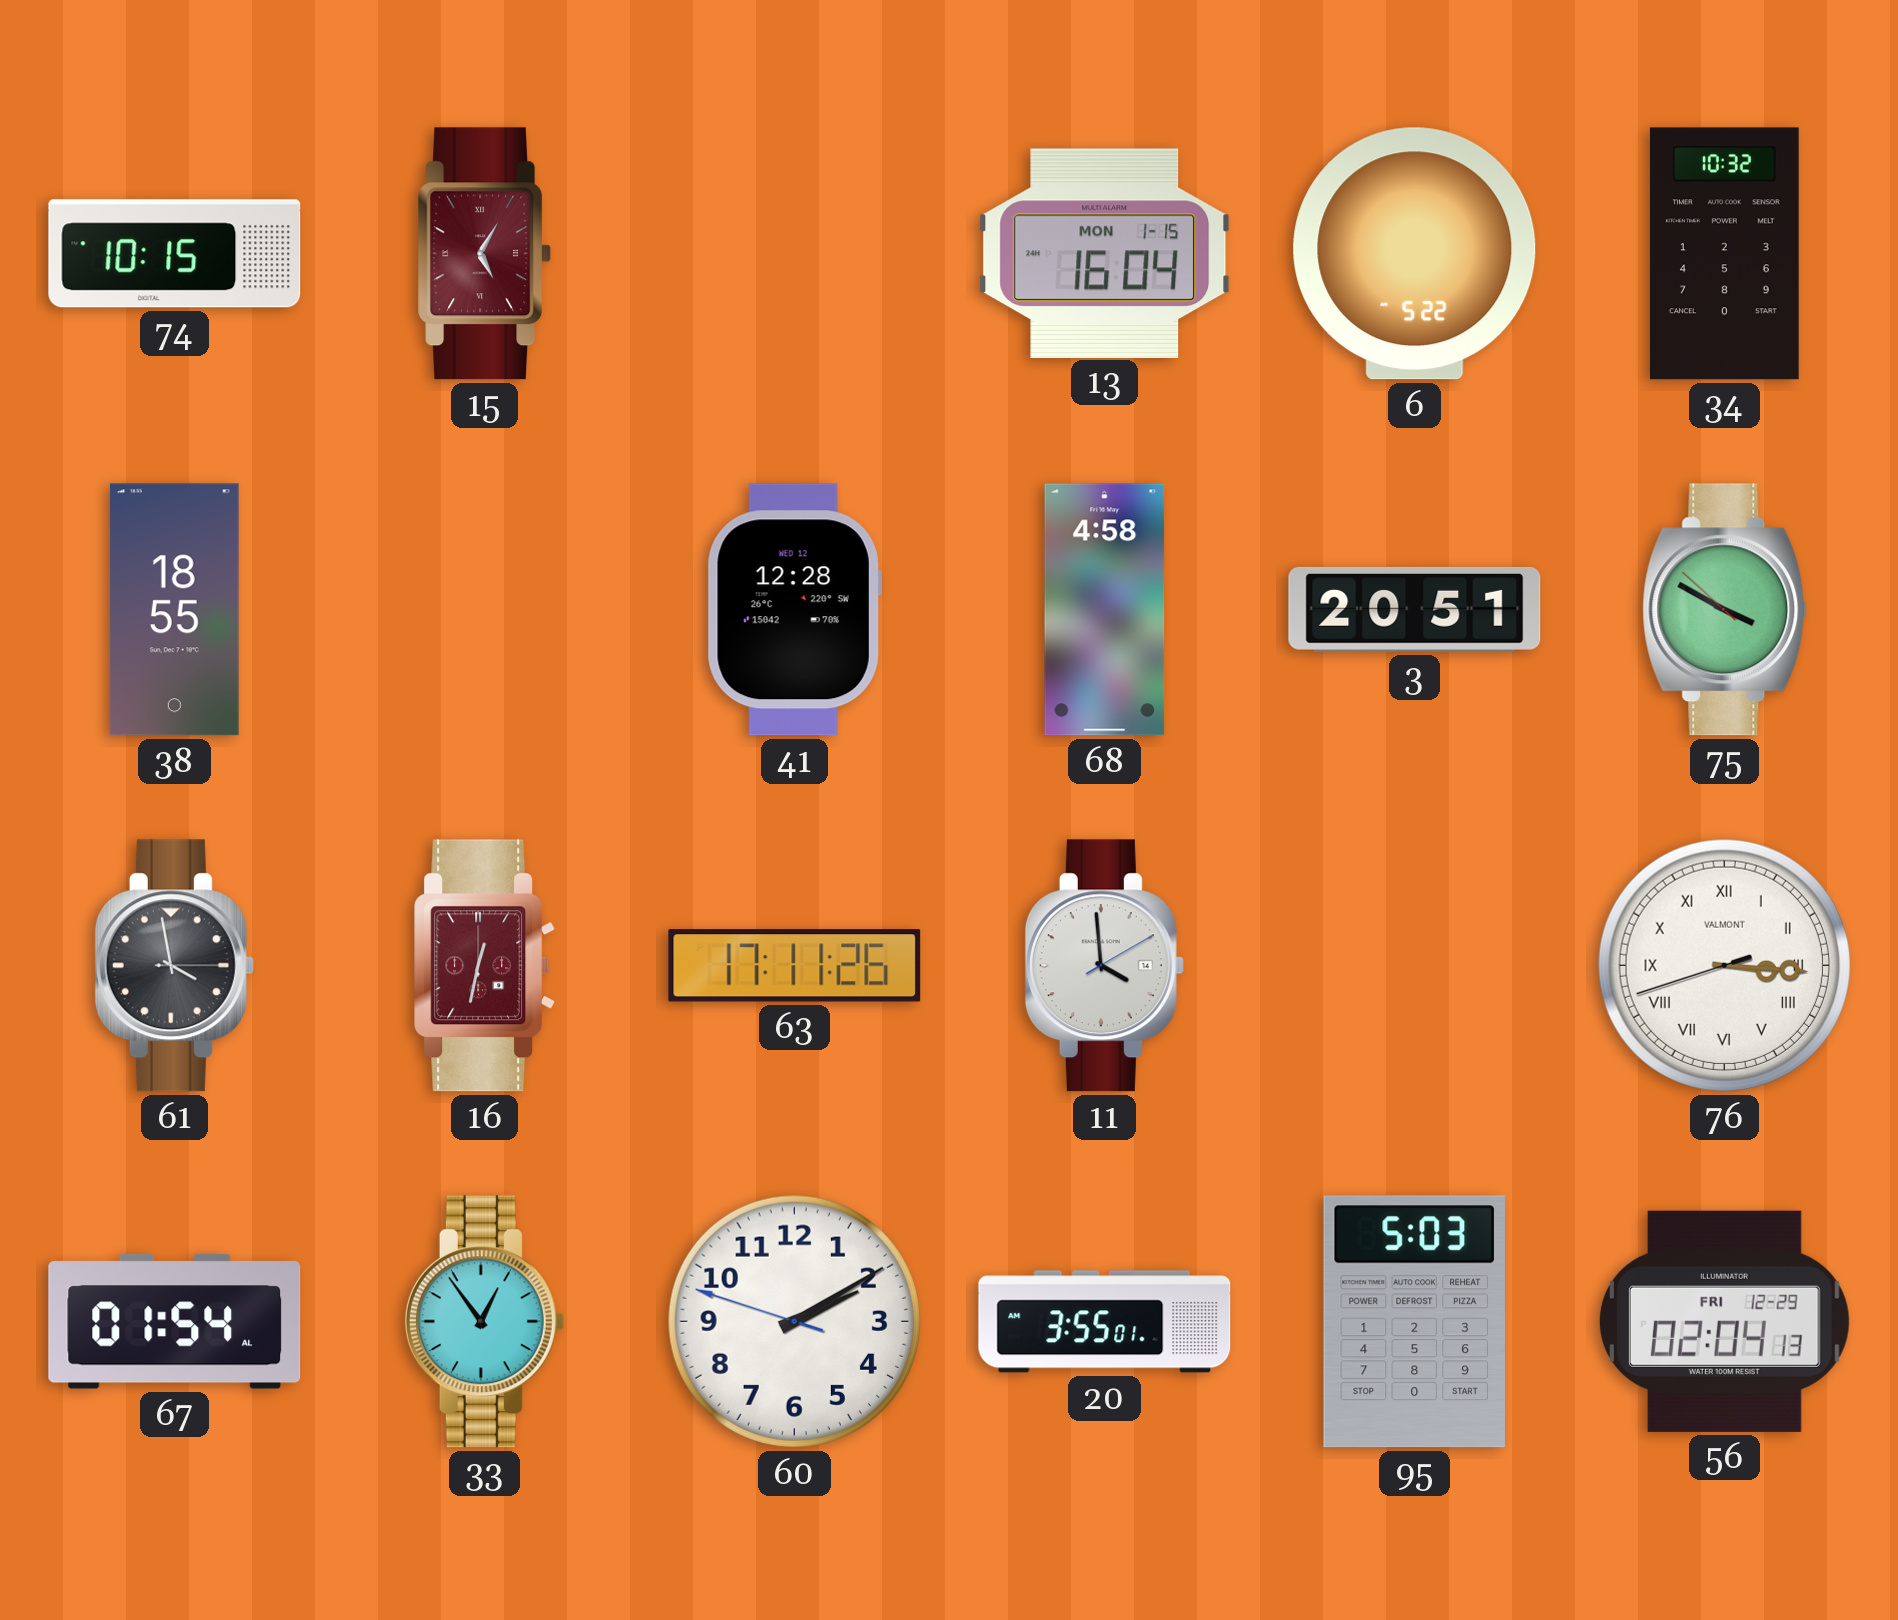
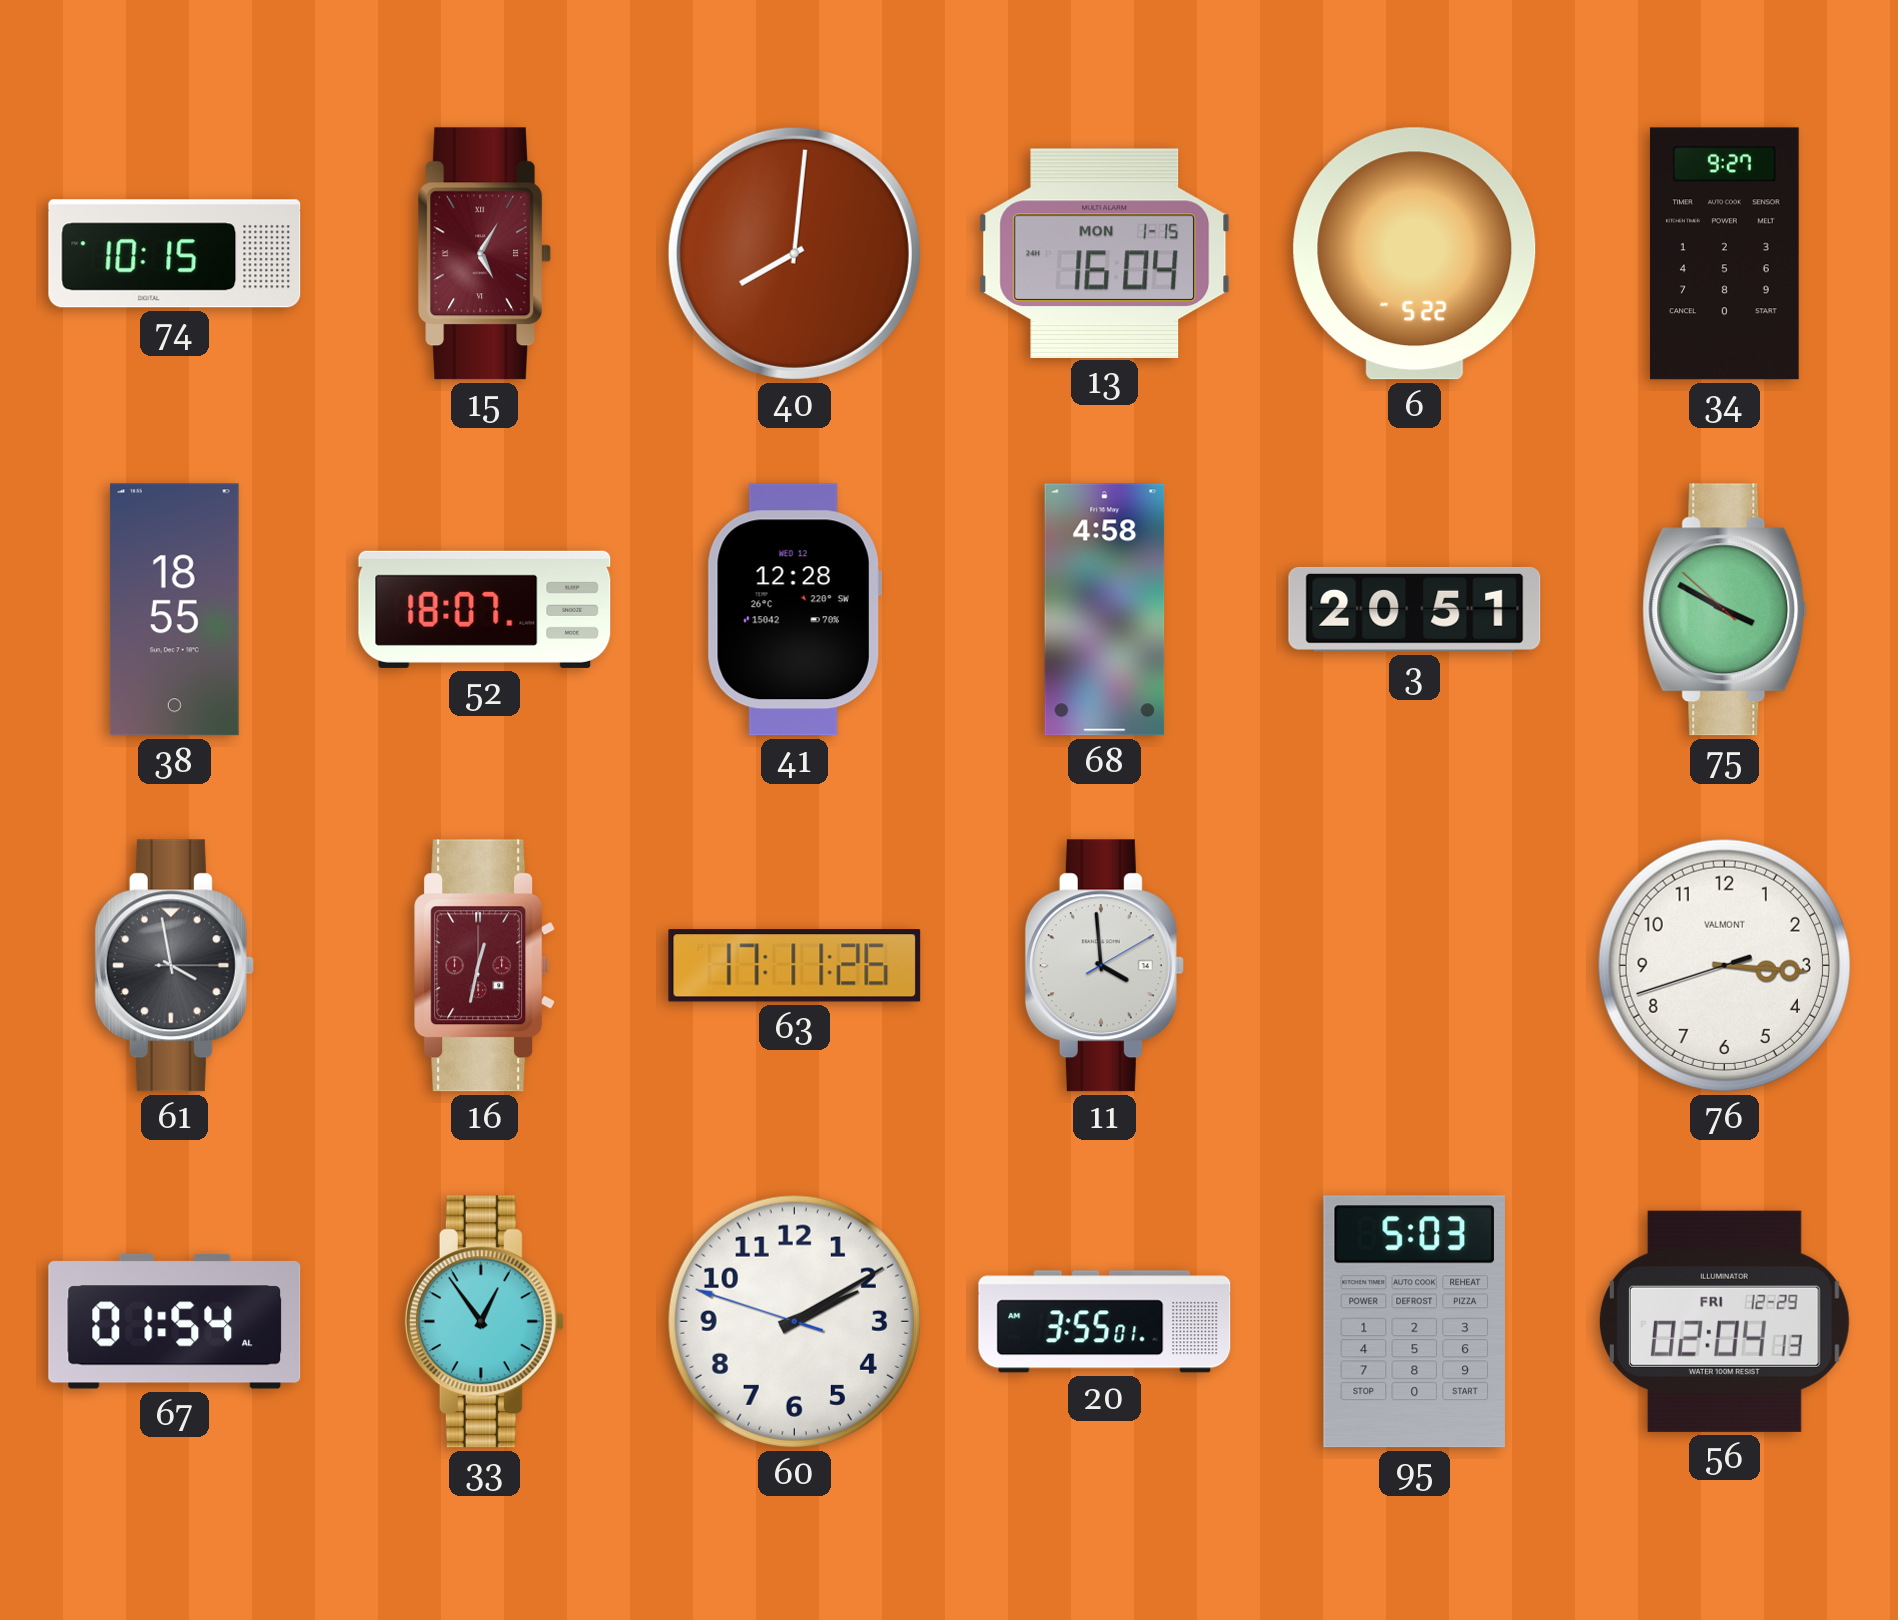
40: none -> 8:01 (794, 253)
34: 10:32 -> 9:27 (1724, 254)
52: none -> 18:07 (485, 609)
76 numerals: Roman -> Arabic (1724, 965)
